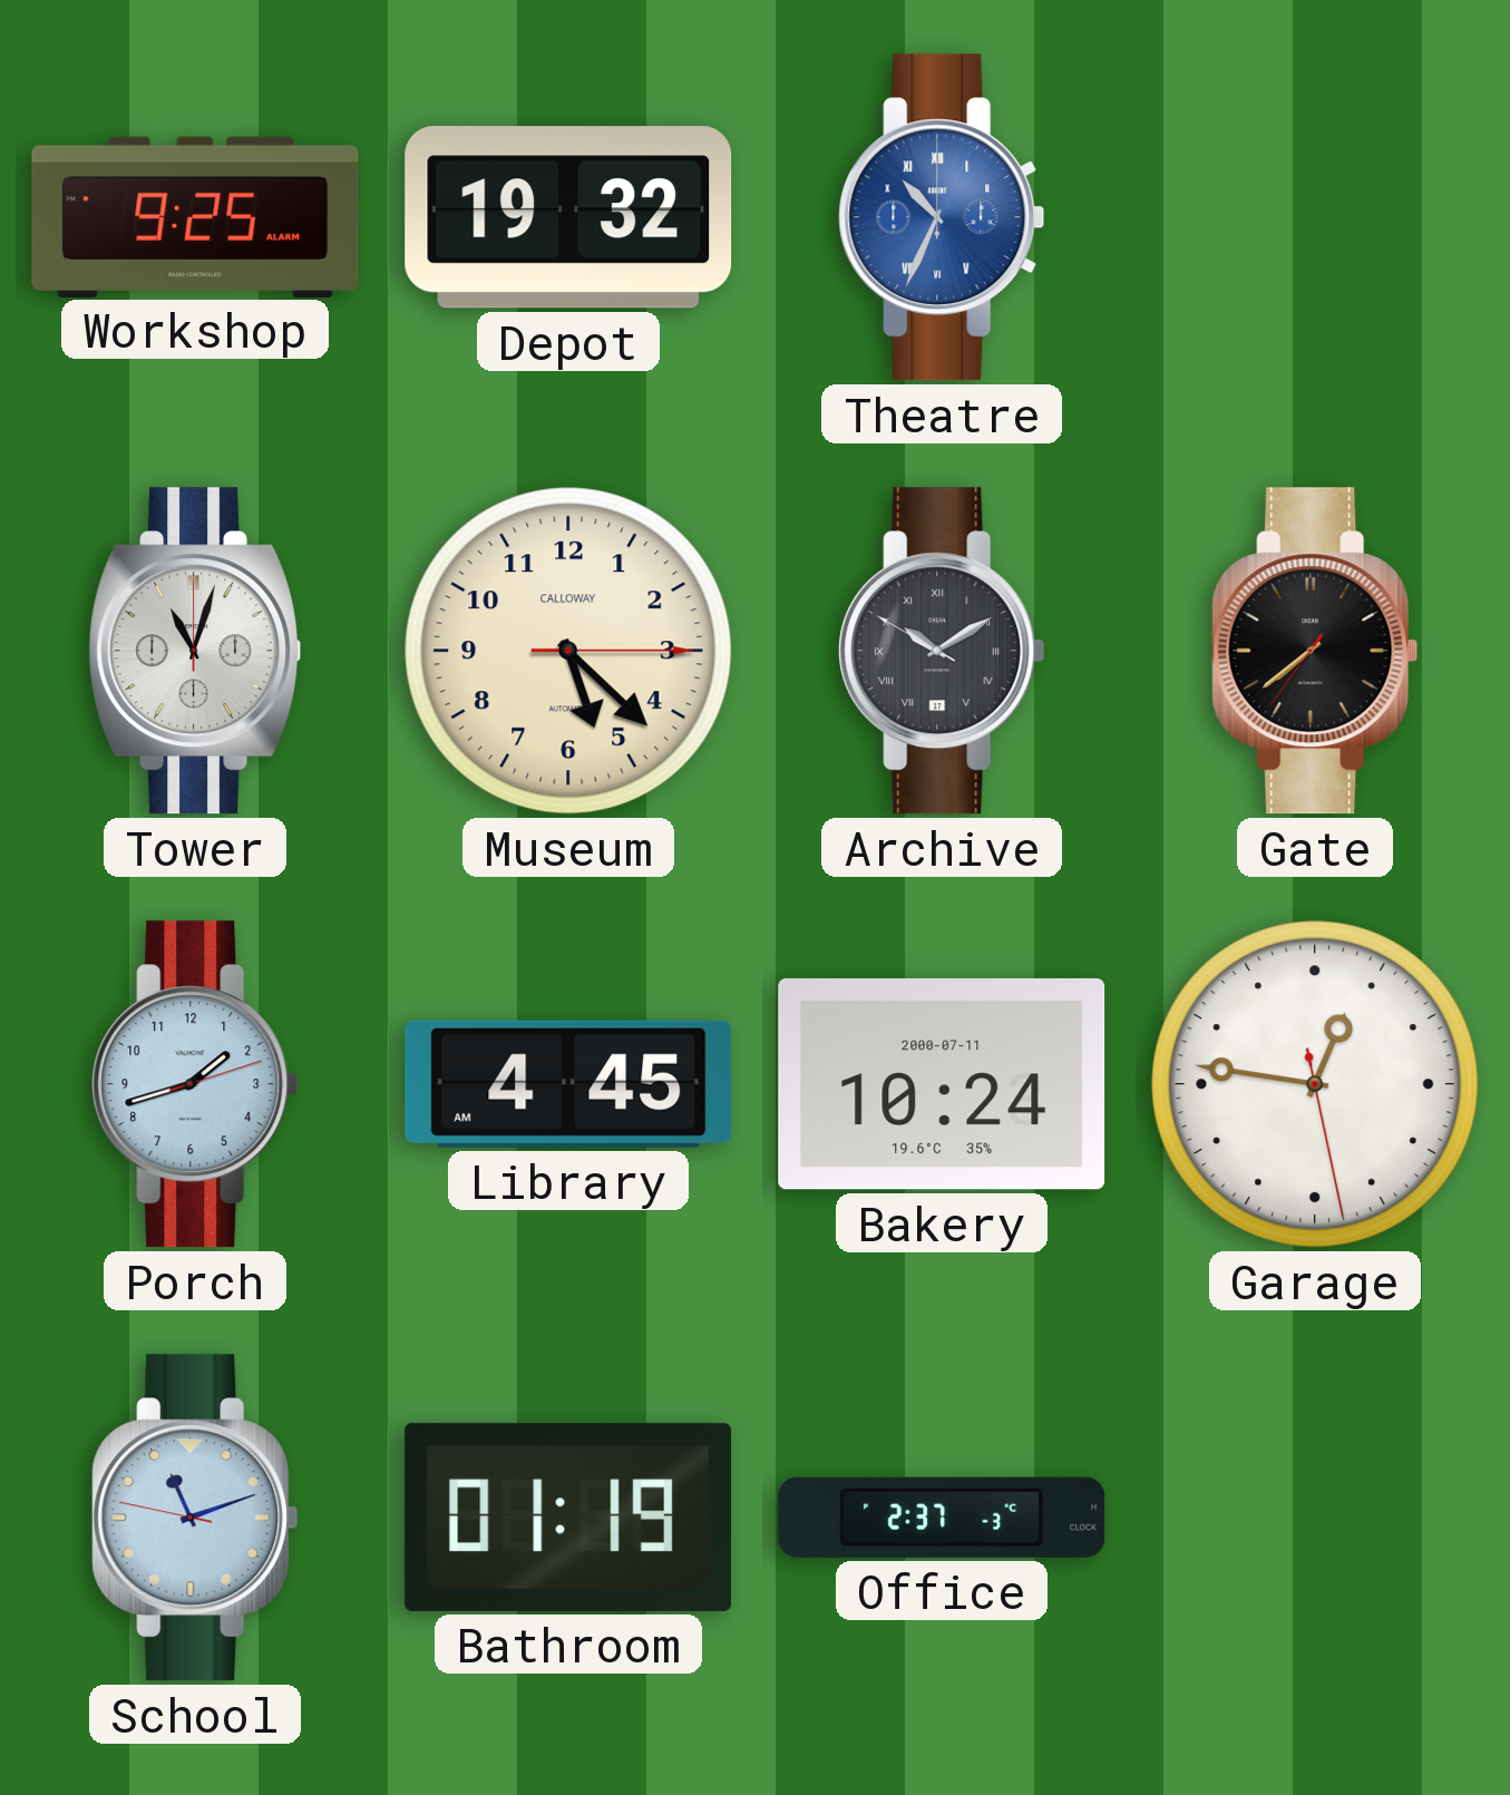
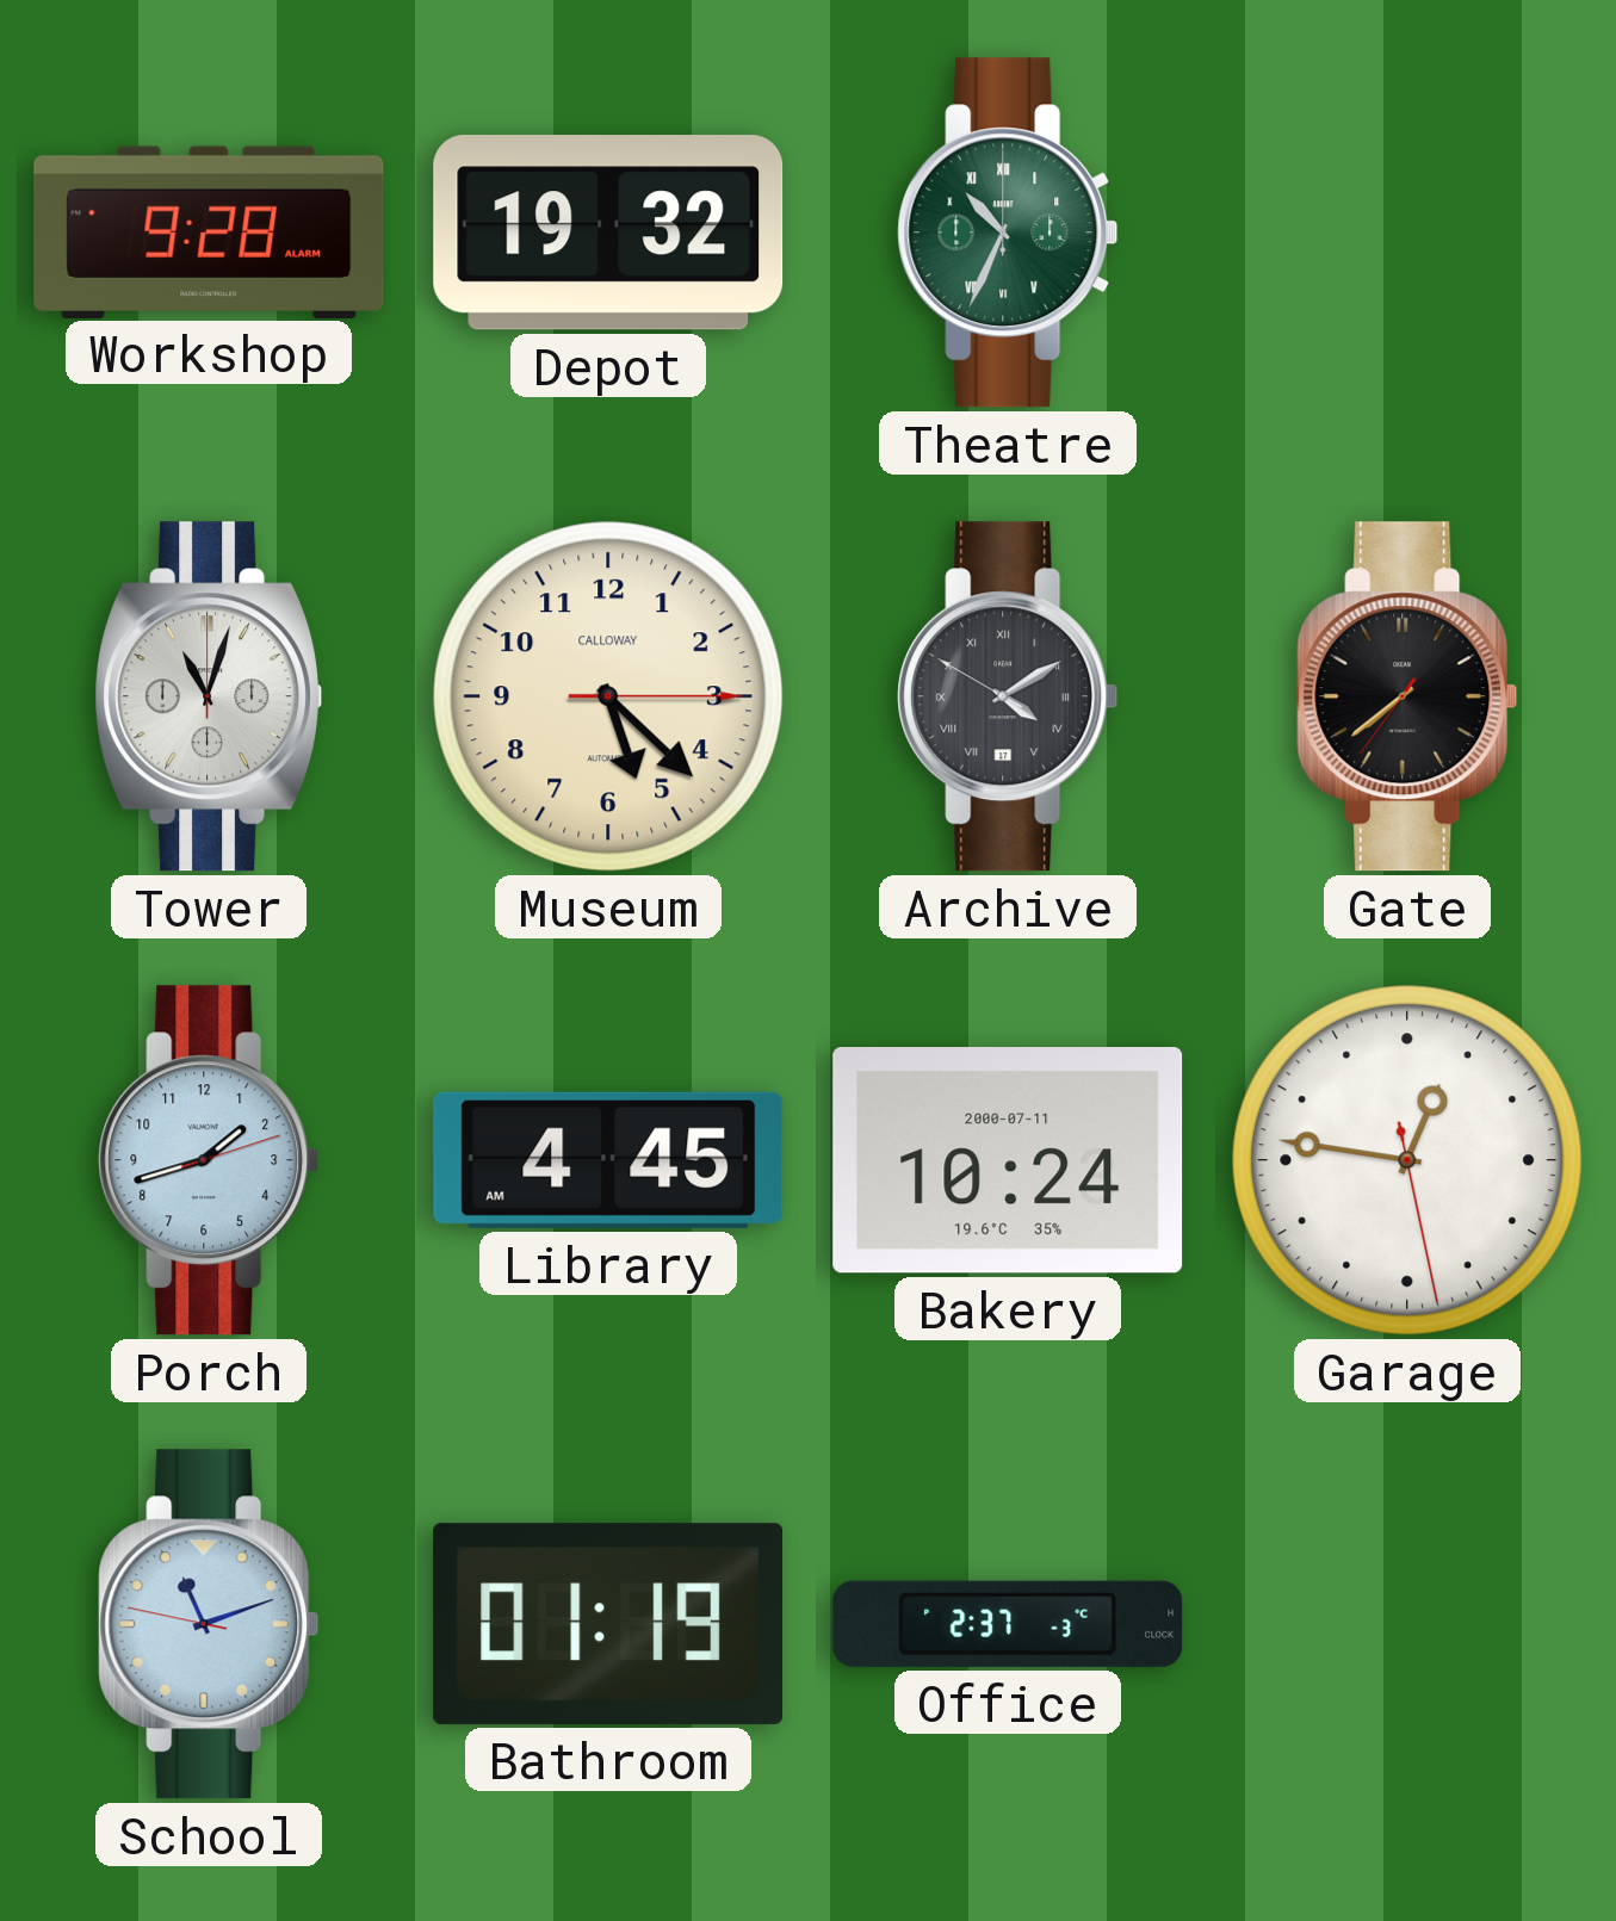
Workshop: 9:25 -> 9:28 (209, 231)
Theatre dial: blue -> green (1008, 233)
Archive: 10:09 -> 4:09 (1008, 696)
